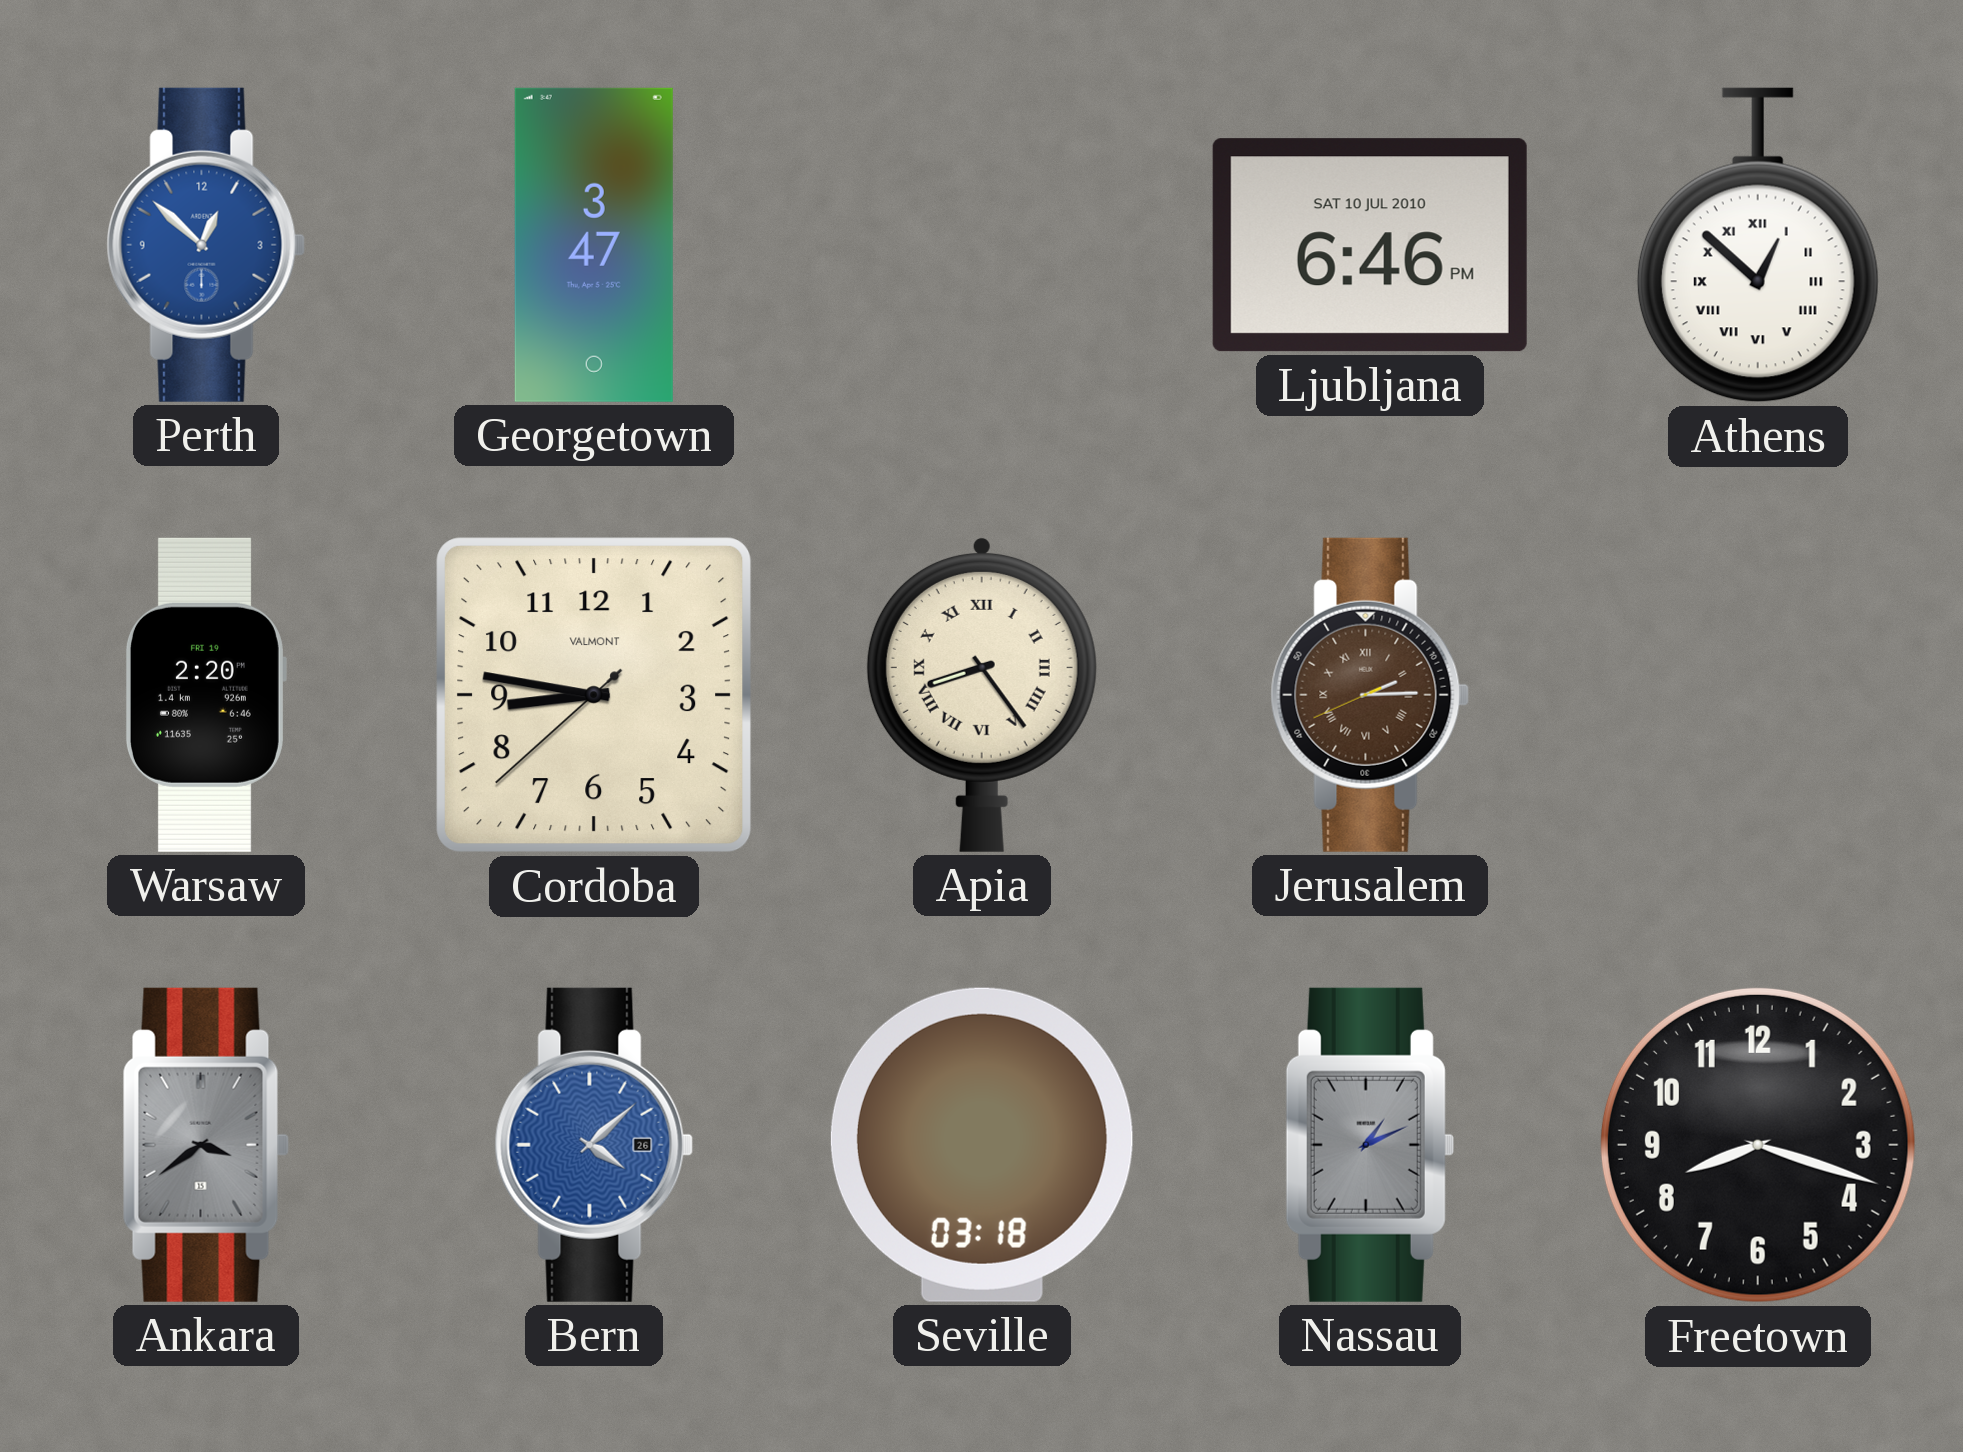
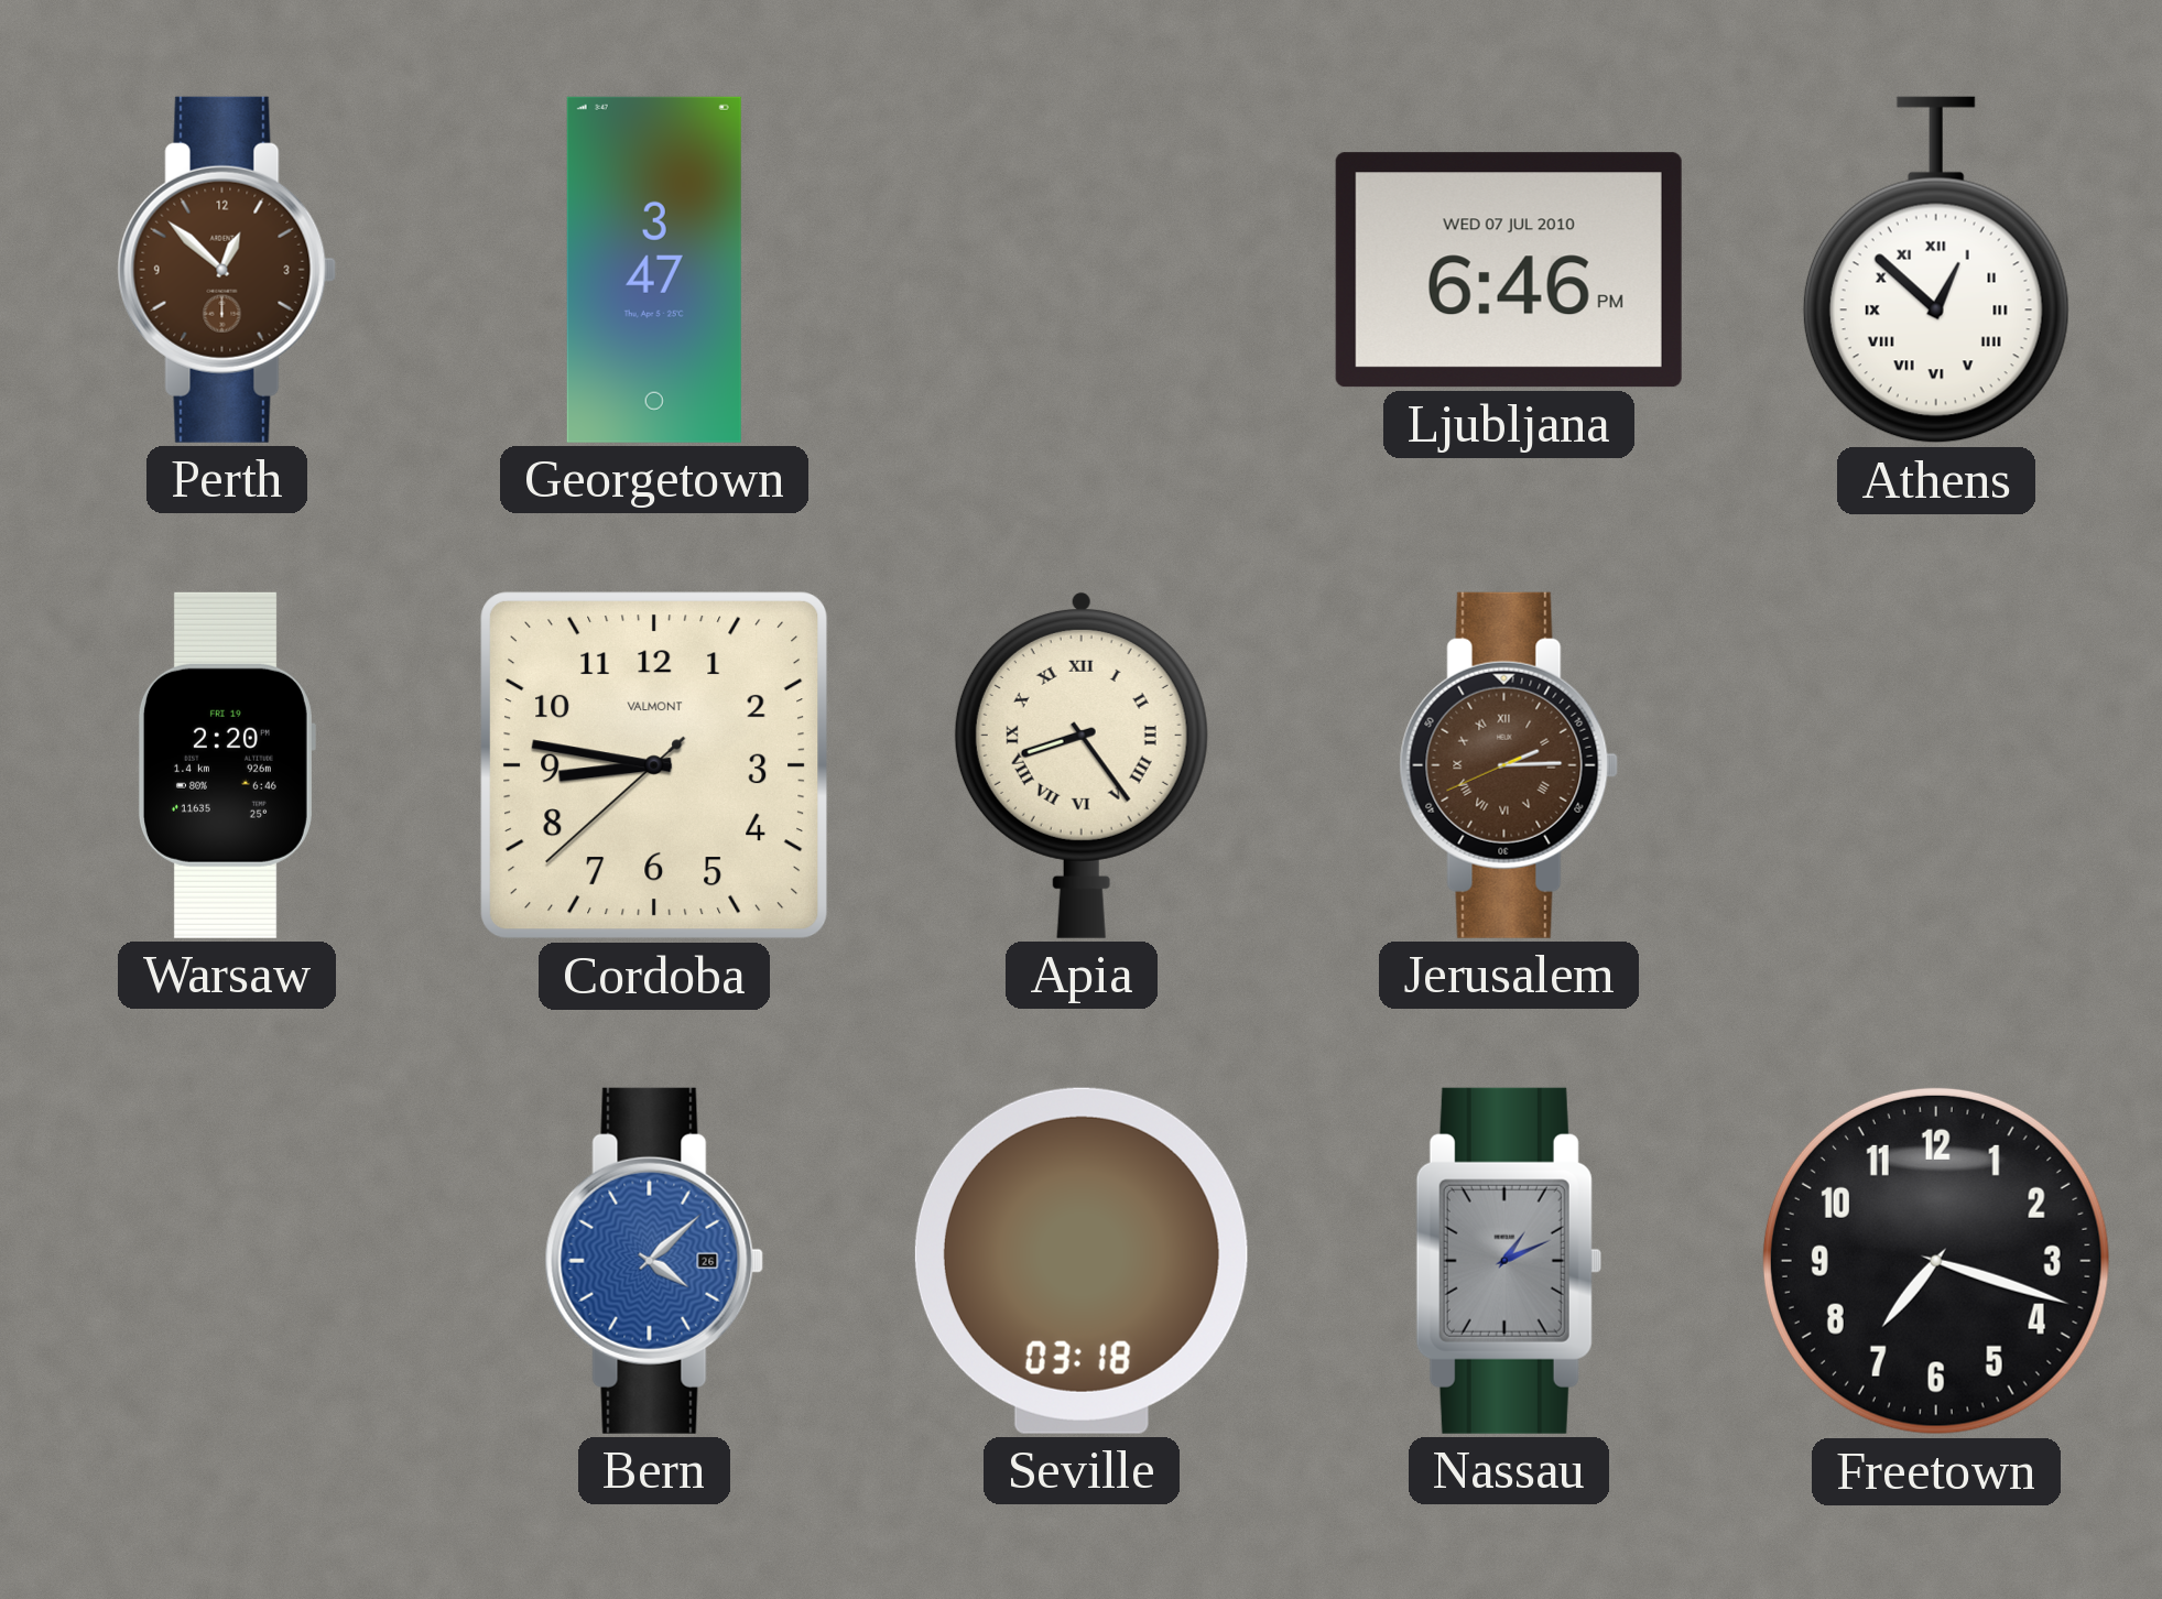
Perth dial: blue -> brown (227, 270)
Ljubljana date: SAT 10 JUL 2010 -> WED 07 JUL 2010 (1509, 270)
Ankara: 3:39 -> none (206, 1145)
Freetown: 8:18 -> 7:18 (1936, 1261)
